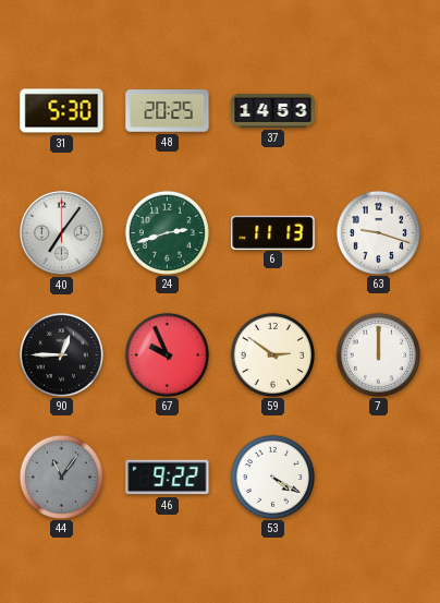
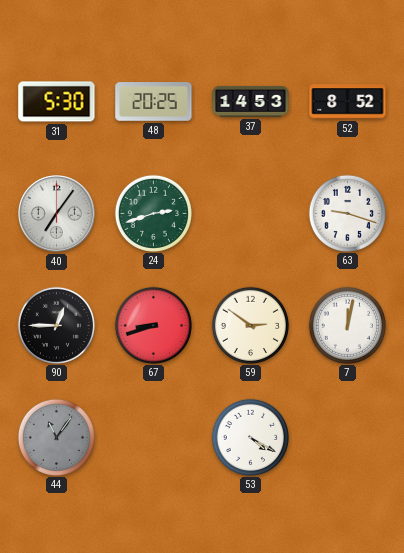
52: none -> 8:52 (348, 102)
6: 11:13 -> none (273, 232)
67: 9:56 -> 8:42 (153, 325)
7: 12:00 -> 12:02 (347, 325)
46: 9:22 -> none (168, 478)
